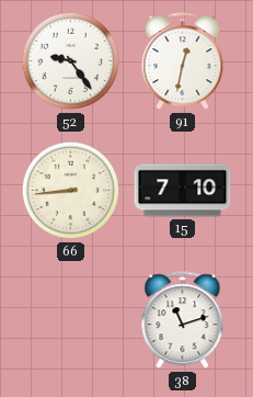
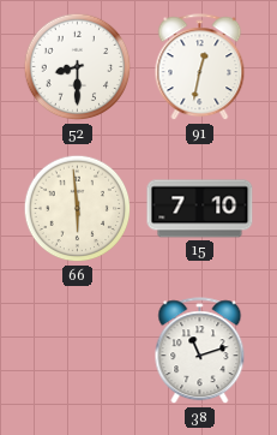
52: 9:24 -> 8:30 (78, 67)
66: 8:44 -> 5:59 (78, 209)
